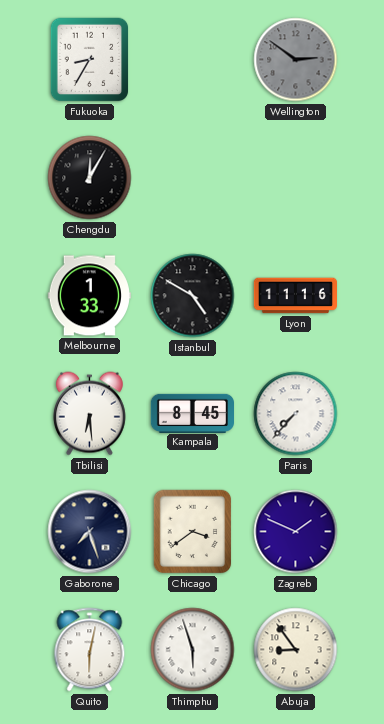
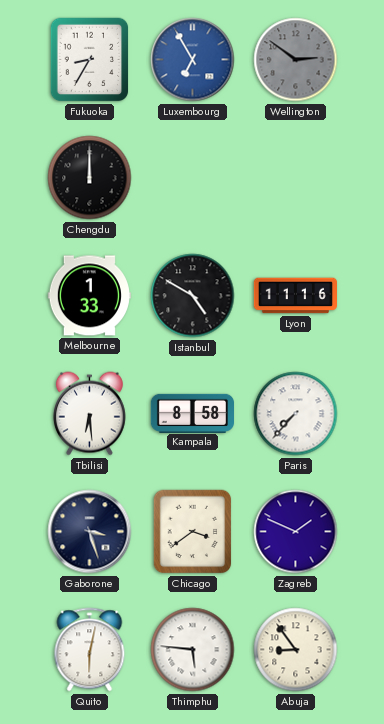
Luxembourg: none -> 6:55 (193, 60)
Chengdu: 12:05 -> 12:00 (90, 178)
Kampala: 8:45 -> 8:58 (192, 413)
Gaborone: 7:27 -> 3:27 (90, 532)
Thimphu: 5:57 -> 5:46 (193, 650)
